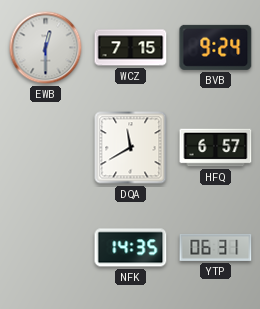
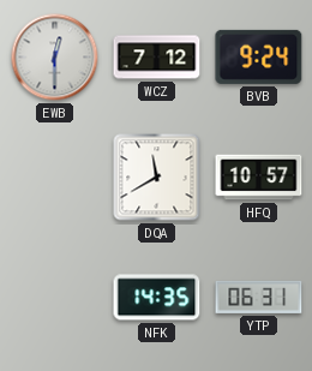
WCZ: 7:15 -> 7:12 (157, 58)
HFQ: 6:57 -> 10:57 (259, 178)
